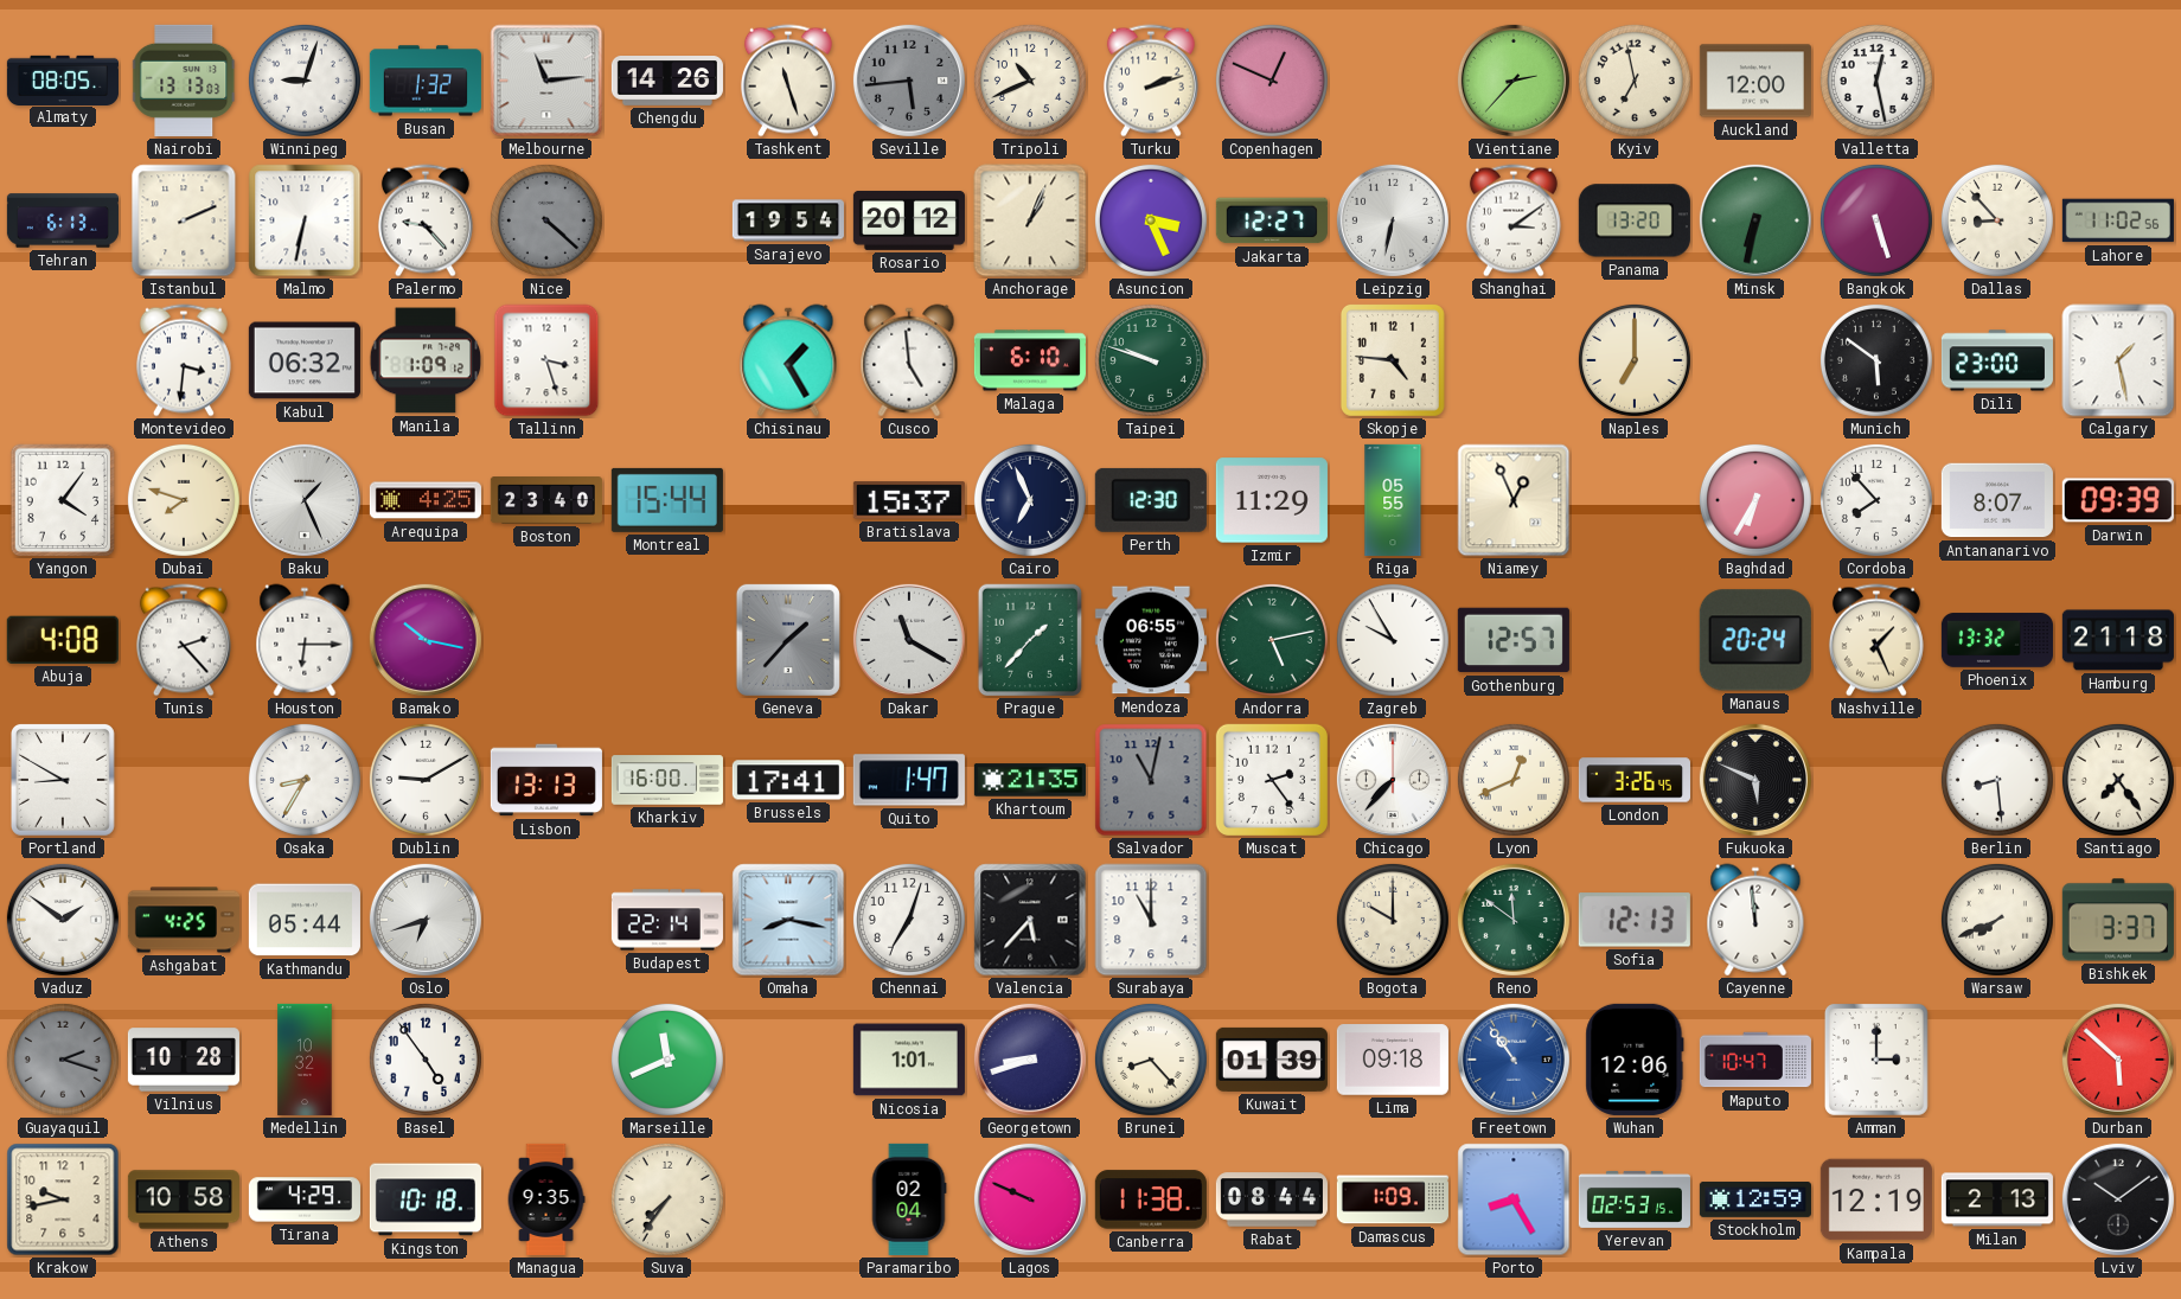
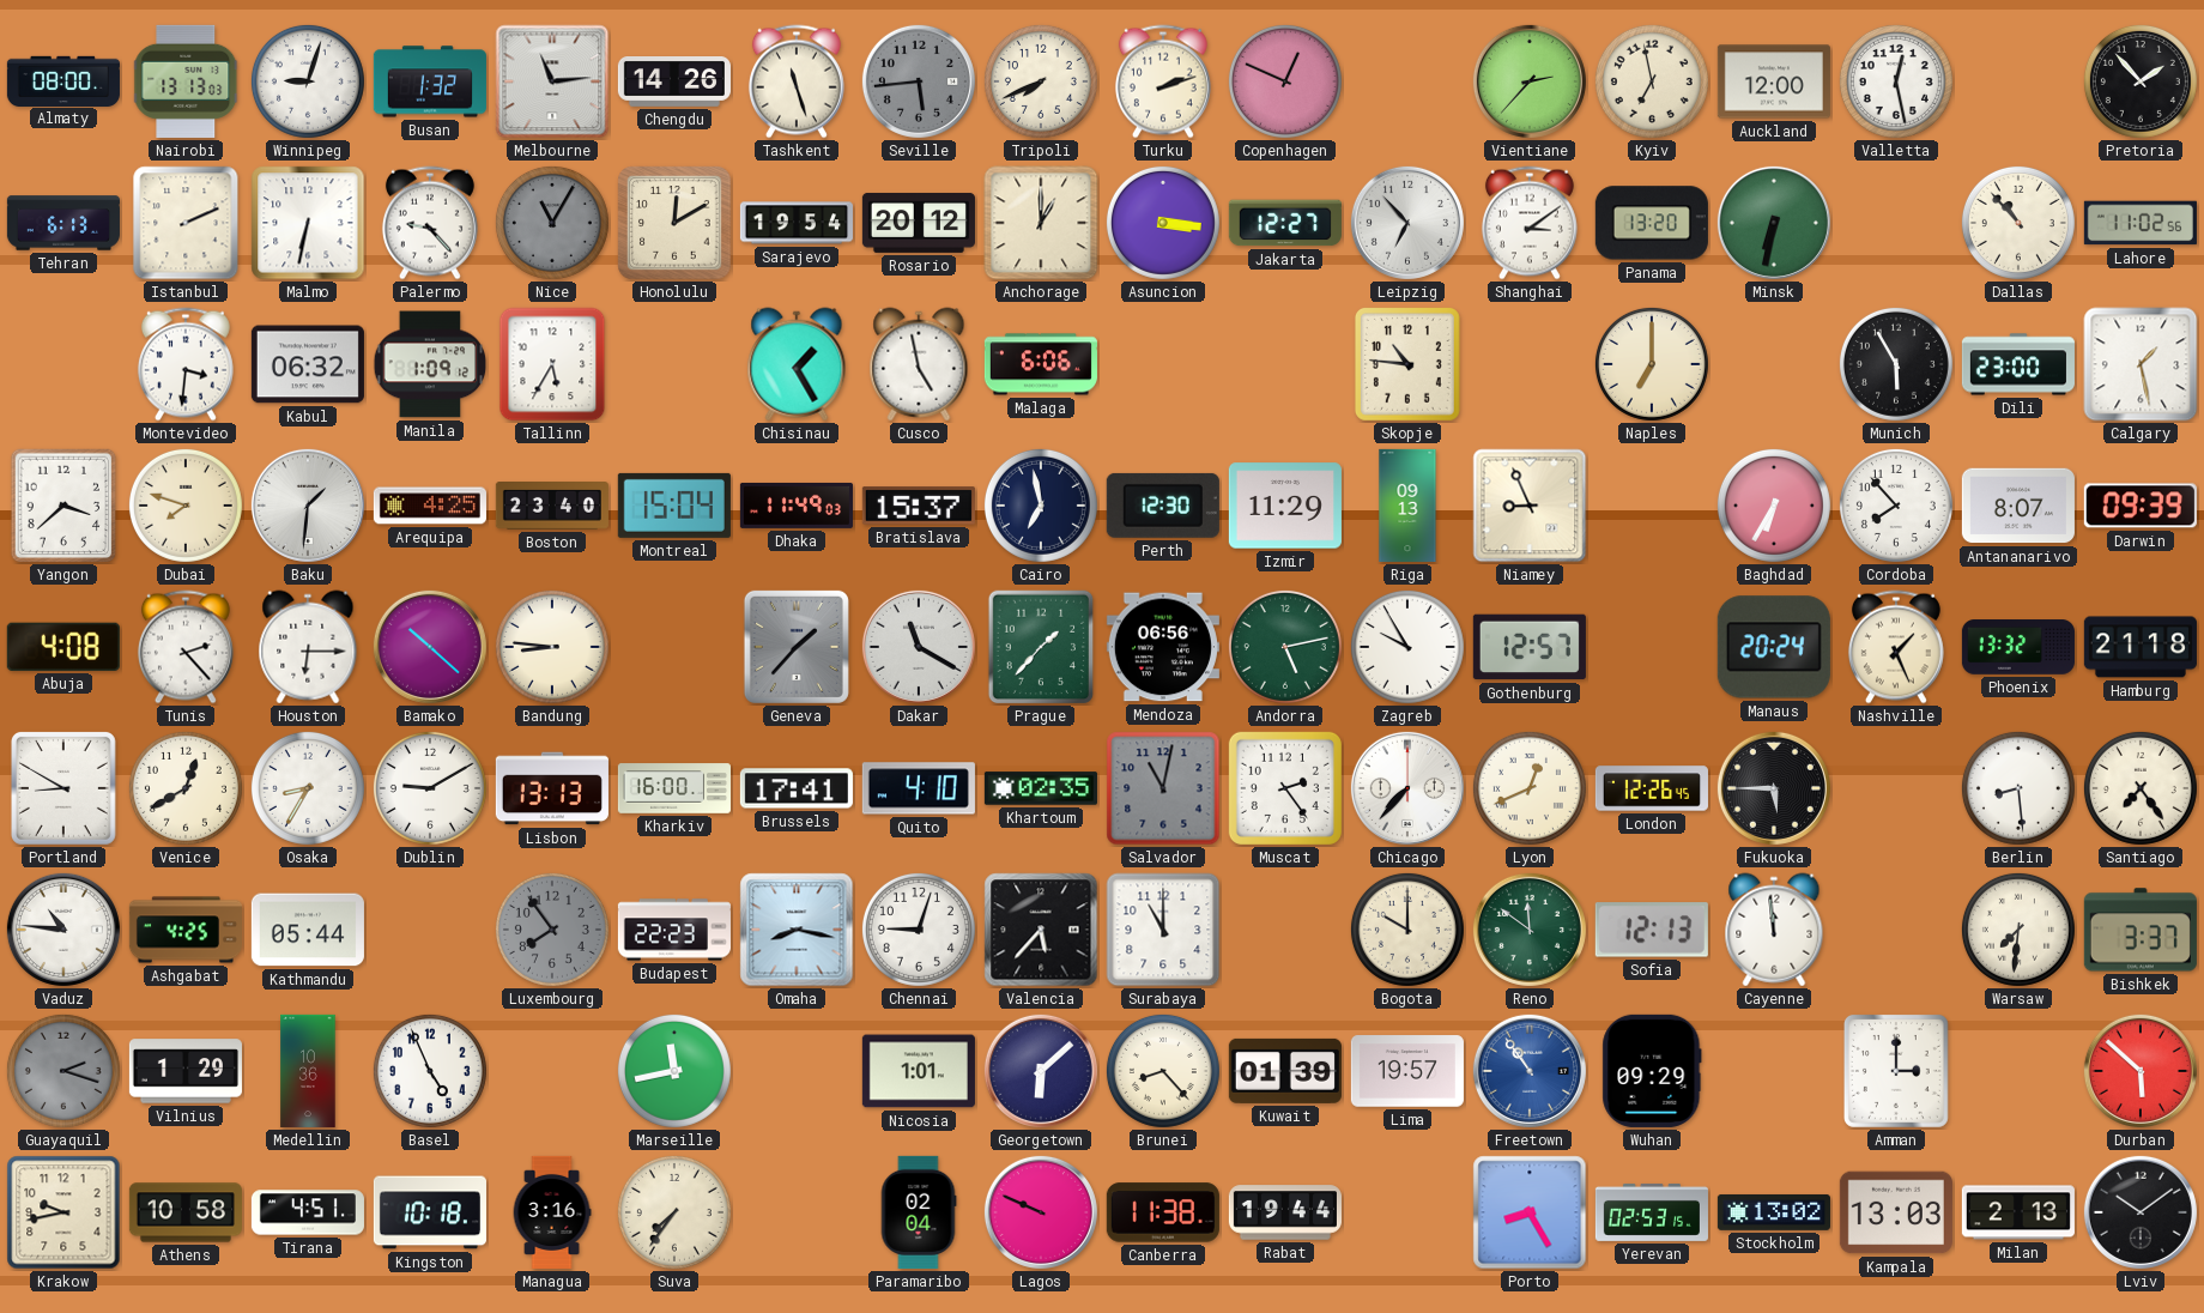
Almaty: 08:05 -> 08:00 (63, 80)
Tripoli: 10:41 -> 7:41 (1041, 81)
Pretoria: none -> 1:53 (2141, 81)
Nice: 4:22 -> 11:05 (552, 223)
Honolulu: none -> 12:10 (674, 223)
Anchorage: 1:04 -> 1:00 (1041, 223)
Asuncion: 3:26 -> 3:16 (1163, 223)
Leipzig: 6:32 -> 6:53 (1407, 223)
Bangkok: 5:27 -> none (1876, 220)
Dallas: 8:53 -> 10:53 (2018, 223)
Tallinn: 3:27 -> 5:35 (552, 364)
Cusco: 4:59 -> 4:58 (919, 364)
Malaga: 6:10 -> 6:06 (1041, 364)
Taipei: 9:48 -> none (1151, 360)
Skopje: 4:46 -> 10:46 (1407, 364)
Munich: 5:51 -> 5:55 (1896, 364)
Yangon: 4:06 -> 3:38 (63, 506)
Baku: 1:26 -> 1:31 (308, 506)
Montreal: 15:44 -> 15:04 (674, 506)
Dhaka: none -> 11:49 (797, 506)
Cairo: 6:56 -> 6:58 (1041, 506)
Riga: 05:55 -> 09:13 (1407, 506)
Niamey: 12:56 -> 8:56 (1530, 506)
Bamako: 10:17 -> 10:22 (430, 647)
Bandung: none -> 8:46 (552, 647)
Mendoza: 06:55 -> 06:56 (1163, 647)
Venice: none -> 12:40 (186, 788)
Quito: 1:47 -> 4:10 (919, 788)
Khartoum: 21:35 -> 02:35 (1041, 788)
London: 3:26 -> 12:26 (1652, 788)
Fukuoka: 5:49 -> 5:45 (1774, 788)
Vaduz: 1:51 -> 10:46 (63, 930)
Oslo: 6:42 -> none (426, 920)
Luxembourg: none -> 7:54 (552, 930)
Budapest: 22:14 -> 22:23 (674, 930)
Chennai: 7:03 -> 9:03 (919, 930)
Warsaw: 7:41 -> 7:31 (2018, 930)
Vilnius: 10:28 -> 1:29 (186, 1071)
Medellin: 10:32 -> 10:36 (308, 1071)
Basel: 4:54 -> 4:56 (430, 1071)
Marseille: 11:41 -> 11:43 (674, 1071)
Georgetown: 8:42 -> 6:08 (1041, 1071)
Lima: 09:18 -> 19:57 (1407, 1071)
Wuhan: 12:06 -> 09:29 (1652, 1071)
Maputo: 10:47 -> none (1755, 1060)
Tirana: 4:29 -> 4:51 (308, 1212)
Managua: 9:35 -> 3:16 (552, 1212)
Rabat: 08:44 -> 19:44 (1285, 1212)
Damascus: 1:09 -> none (1393, 1199)
Stockholm: 12:59 -> 13:02 (1774, 1212)
Kampala: 12:19 -> 13:03 (1896, 1212)
